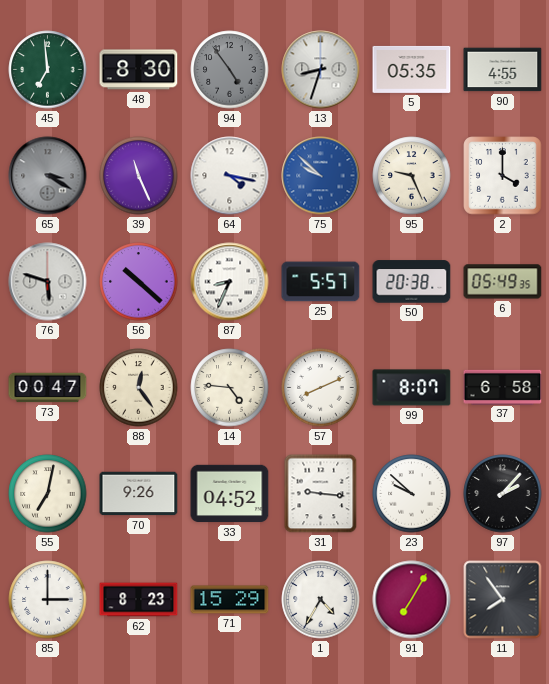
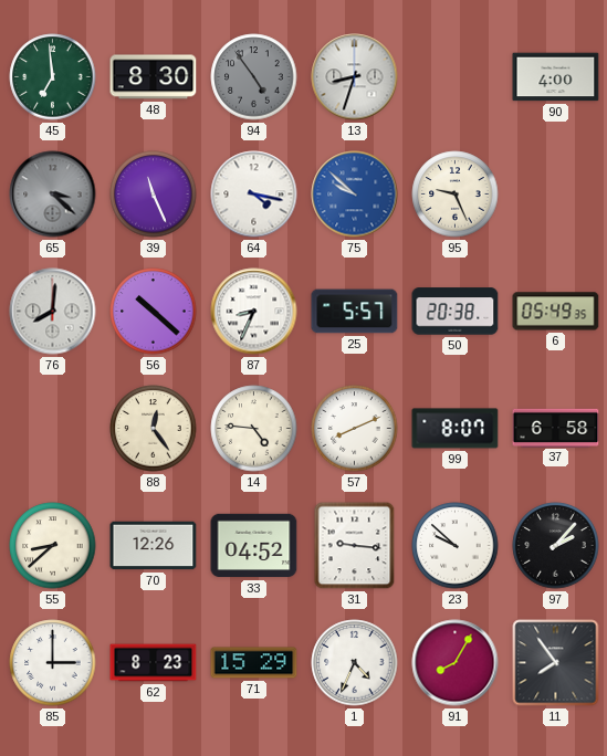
5: 05:35 -> none (412, 69)
90: 4:55 -> 4:00 (556, 77)
65: 3:20 -> 3:22 (53, 195)
2: 4:00 -> none (503, 176)
76: 5:48 -> 8:01 (53, 312)
73: 00:47 -> none (48, 388)
55: 7:02 -> 8:38 (53, 546)
70: 9:26 -> 12:26 (154, 546)
1: 4:35 -> 4:34 (355, 663)
91: 7:05 -> 8:05 (456, 663)
